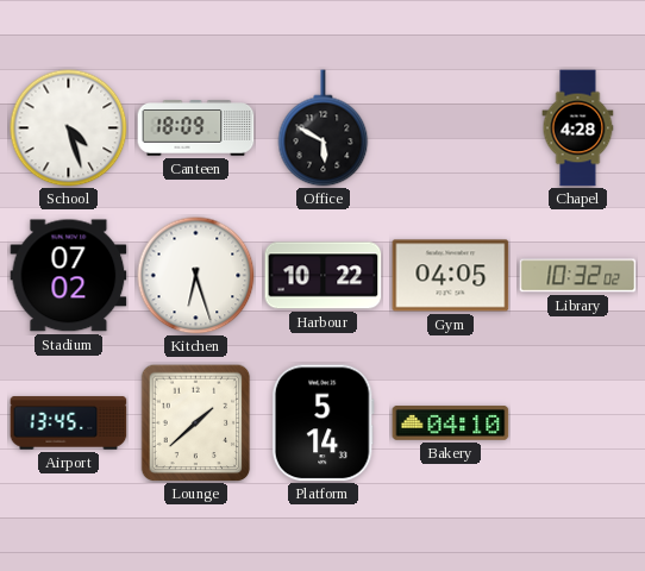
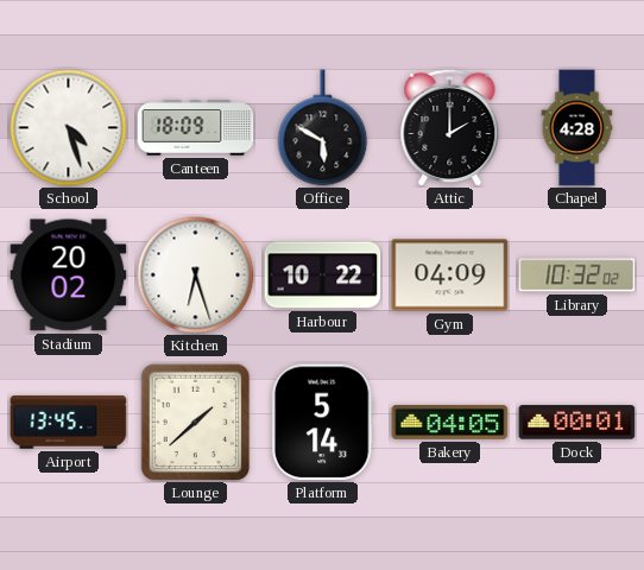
Attic: none -> 2:00 (450, 127)
Stadium: 07:02 -> 20:02 (69, 275)
Gym: 04:05 -> 04:09 (450, 275)
Bakery: 04:10 -> 04:05 (450, 423)
Dock: none -> 00:01 (577, 423)
